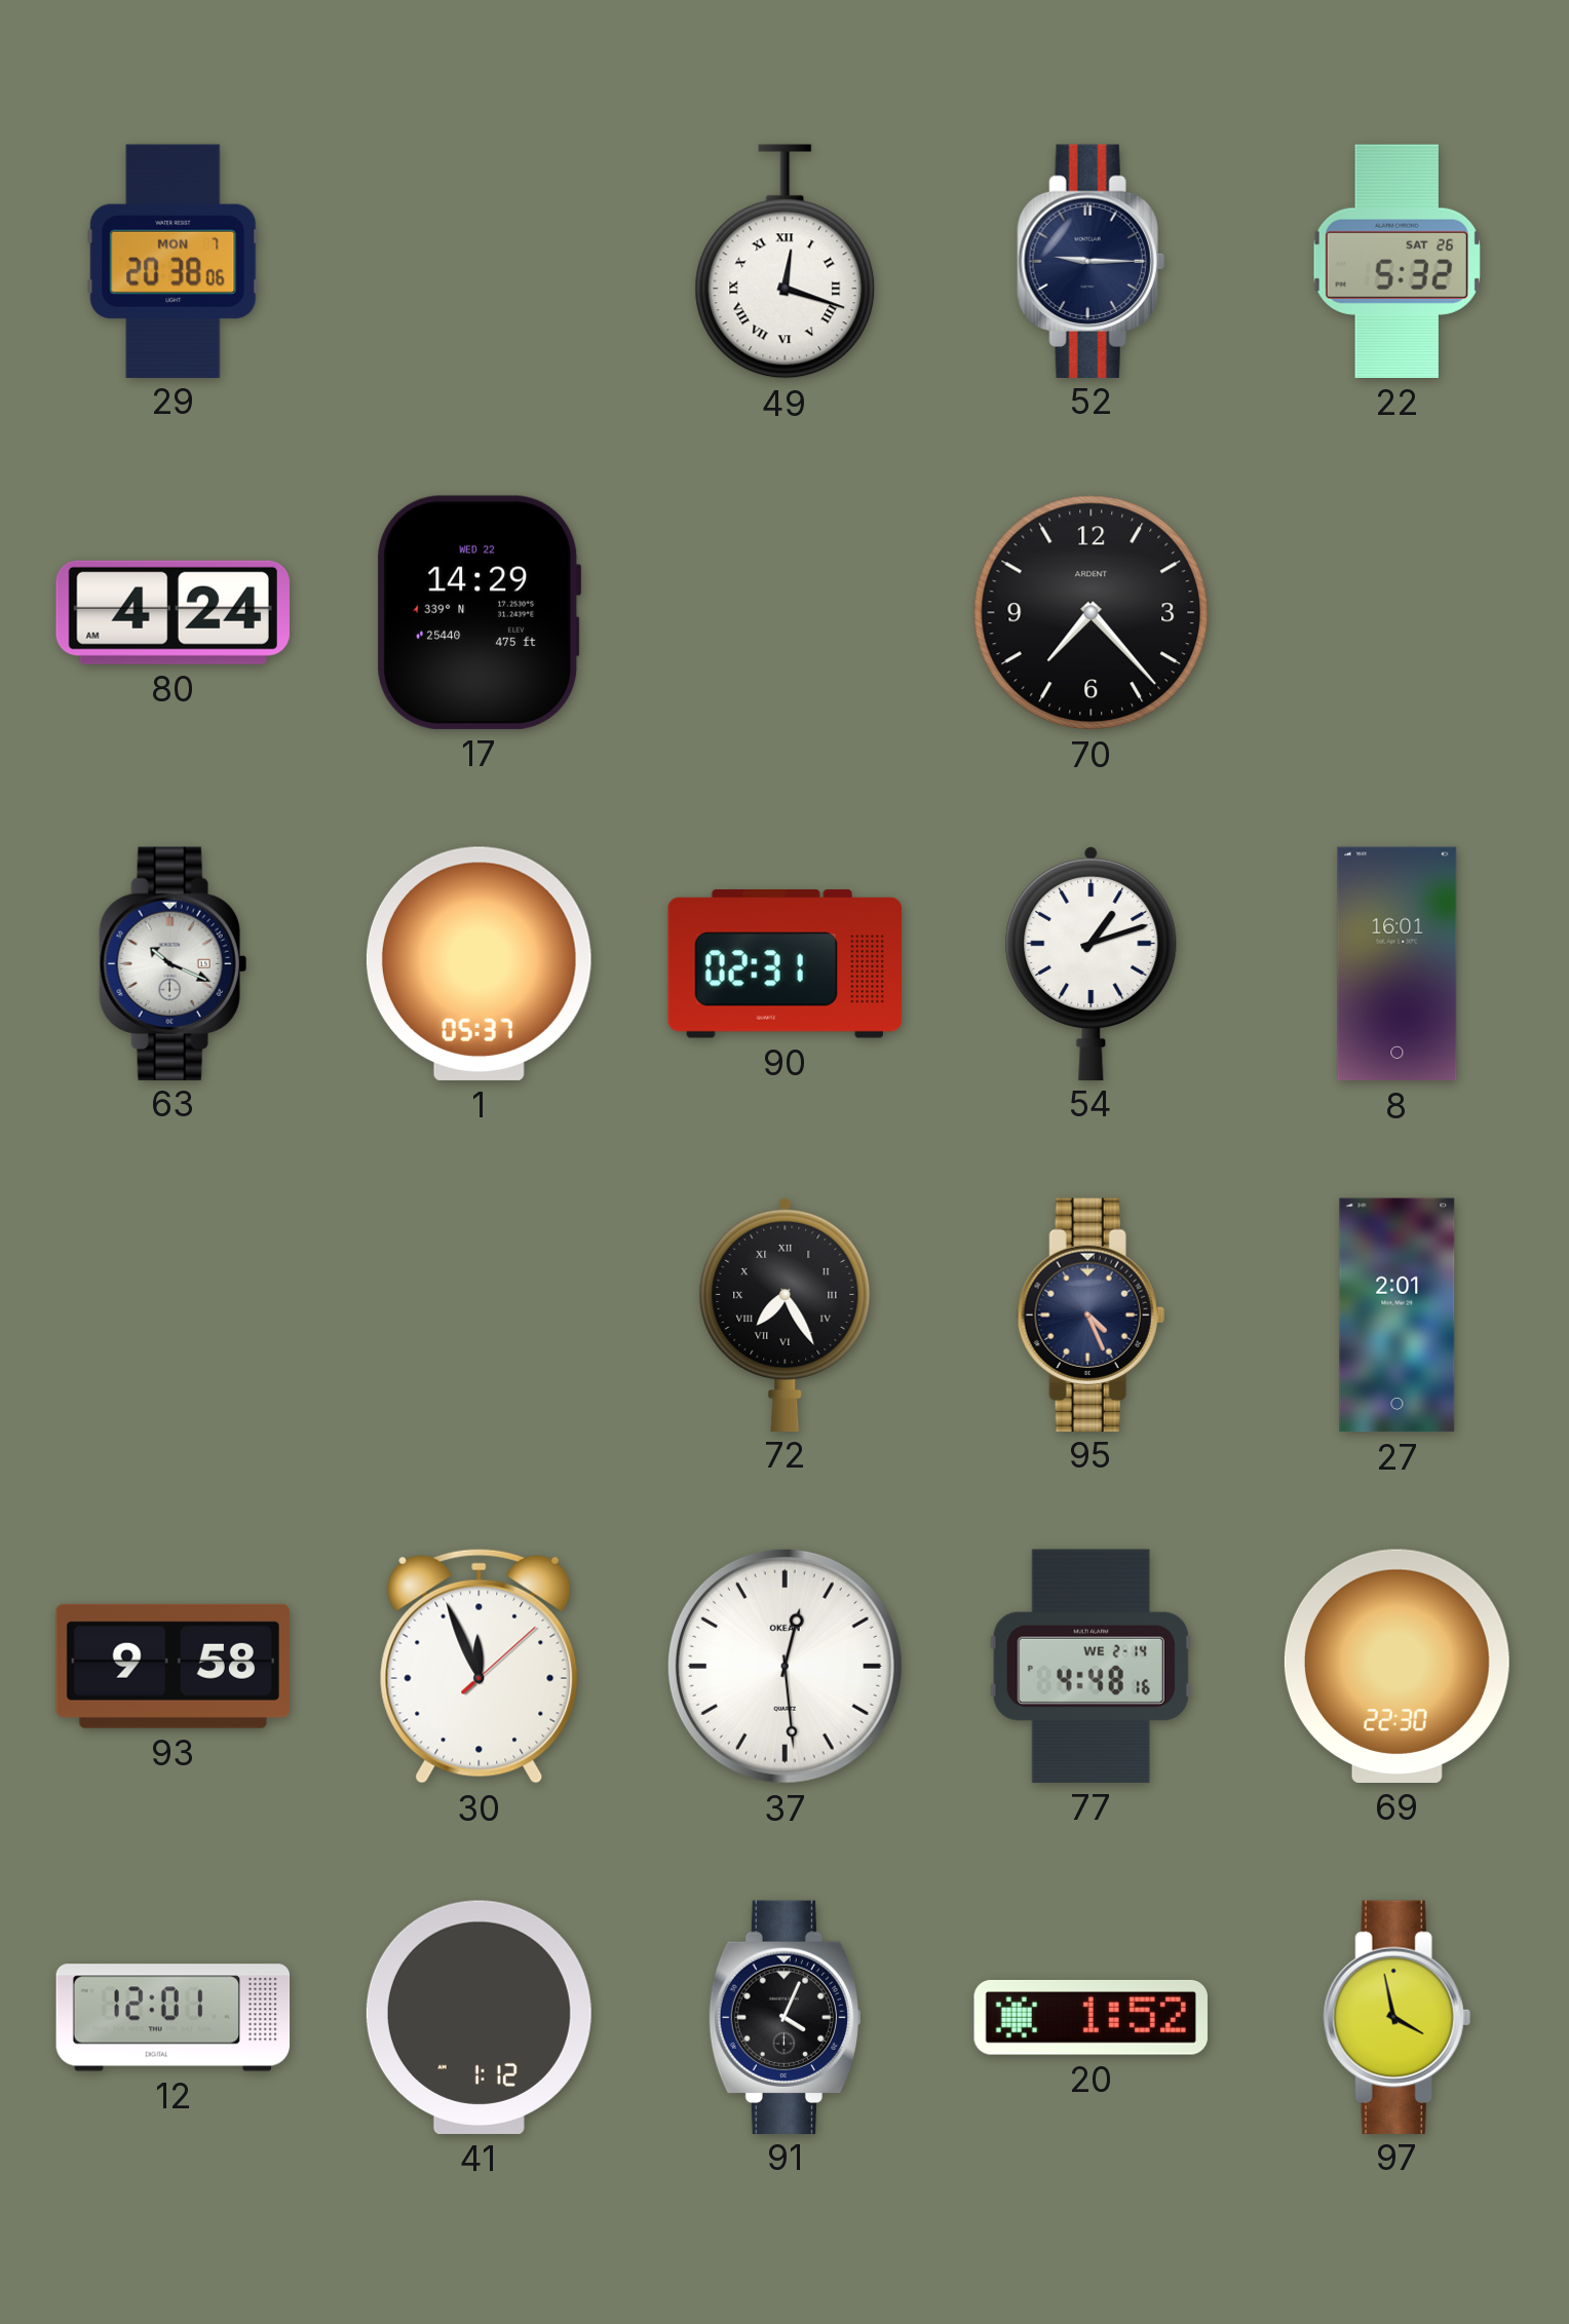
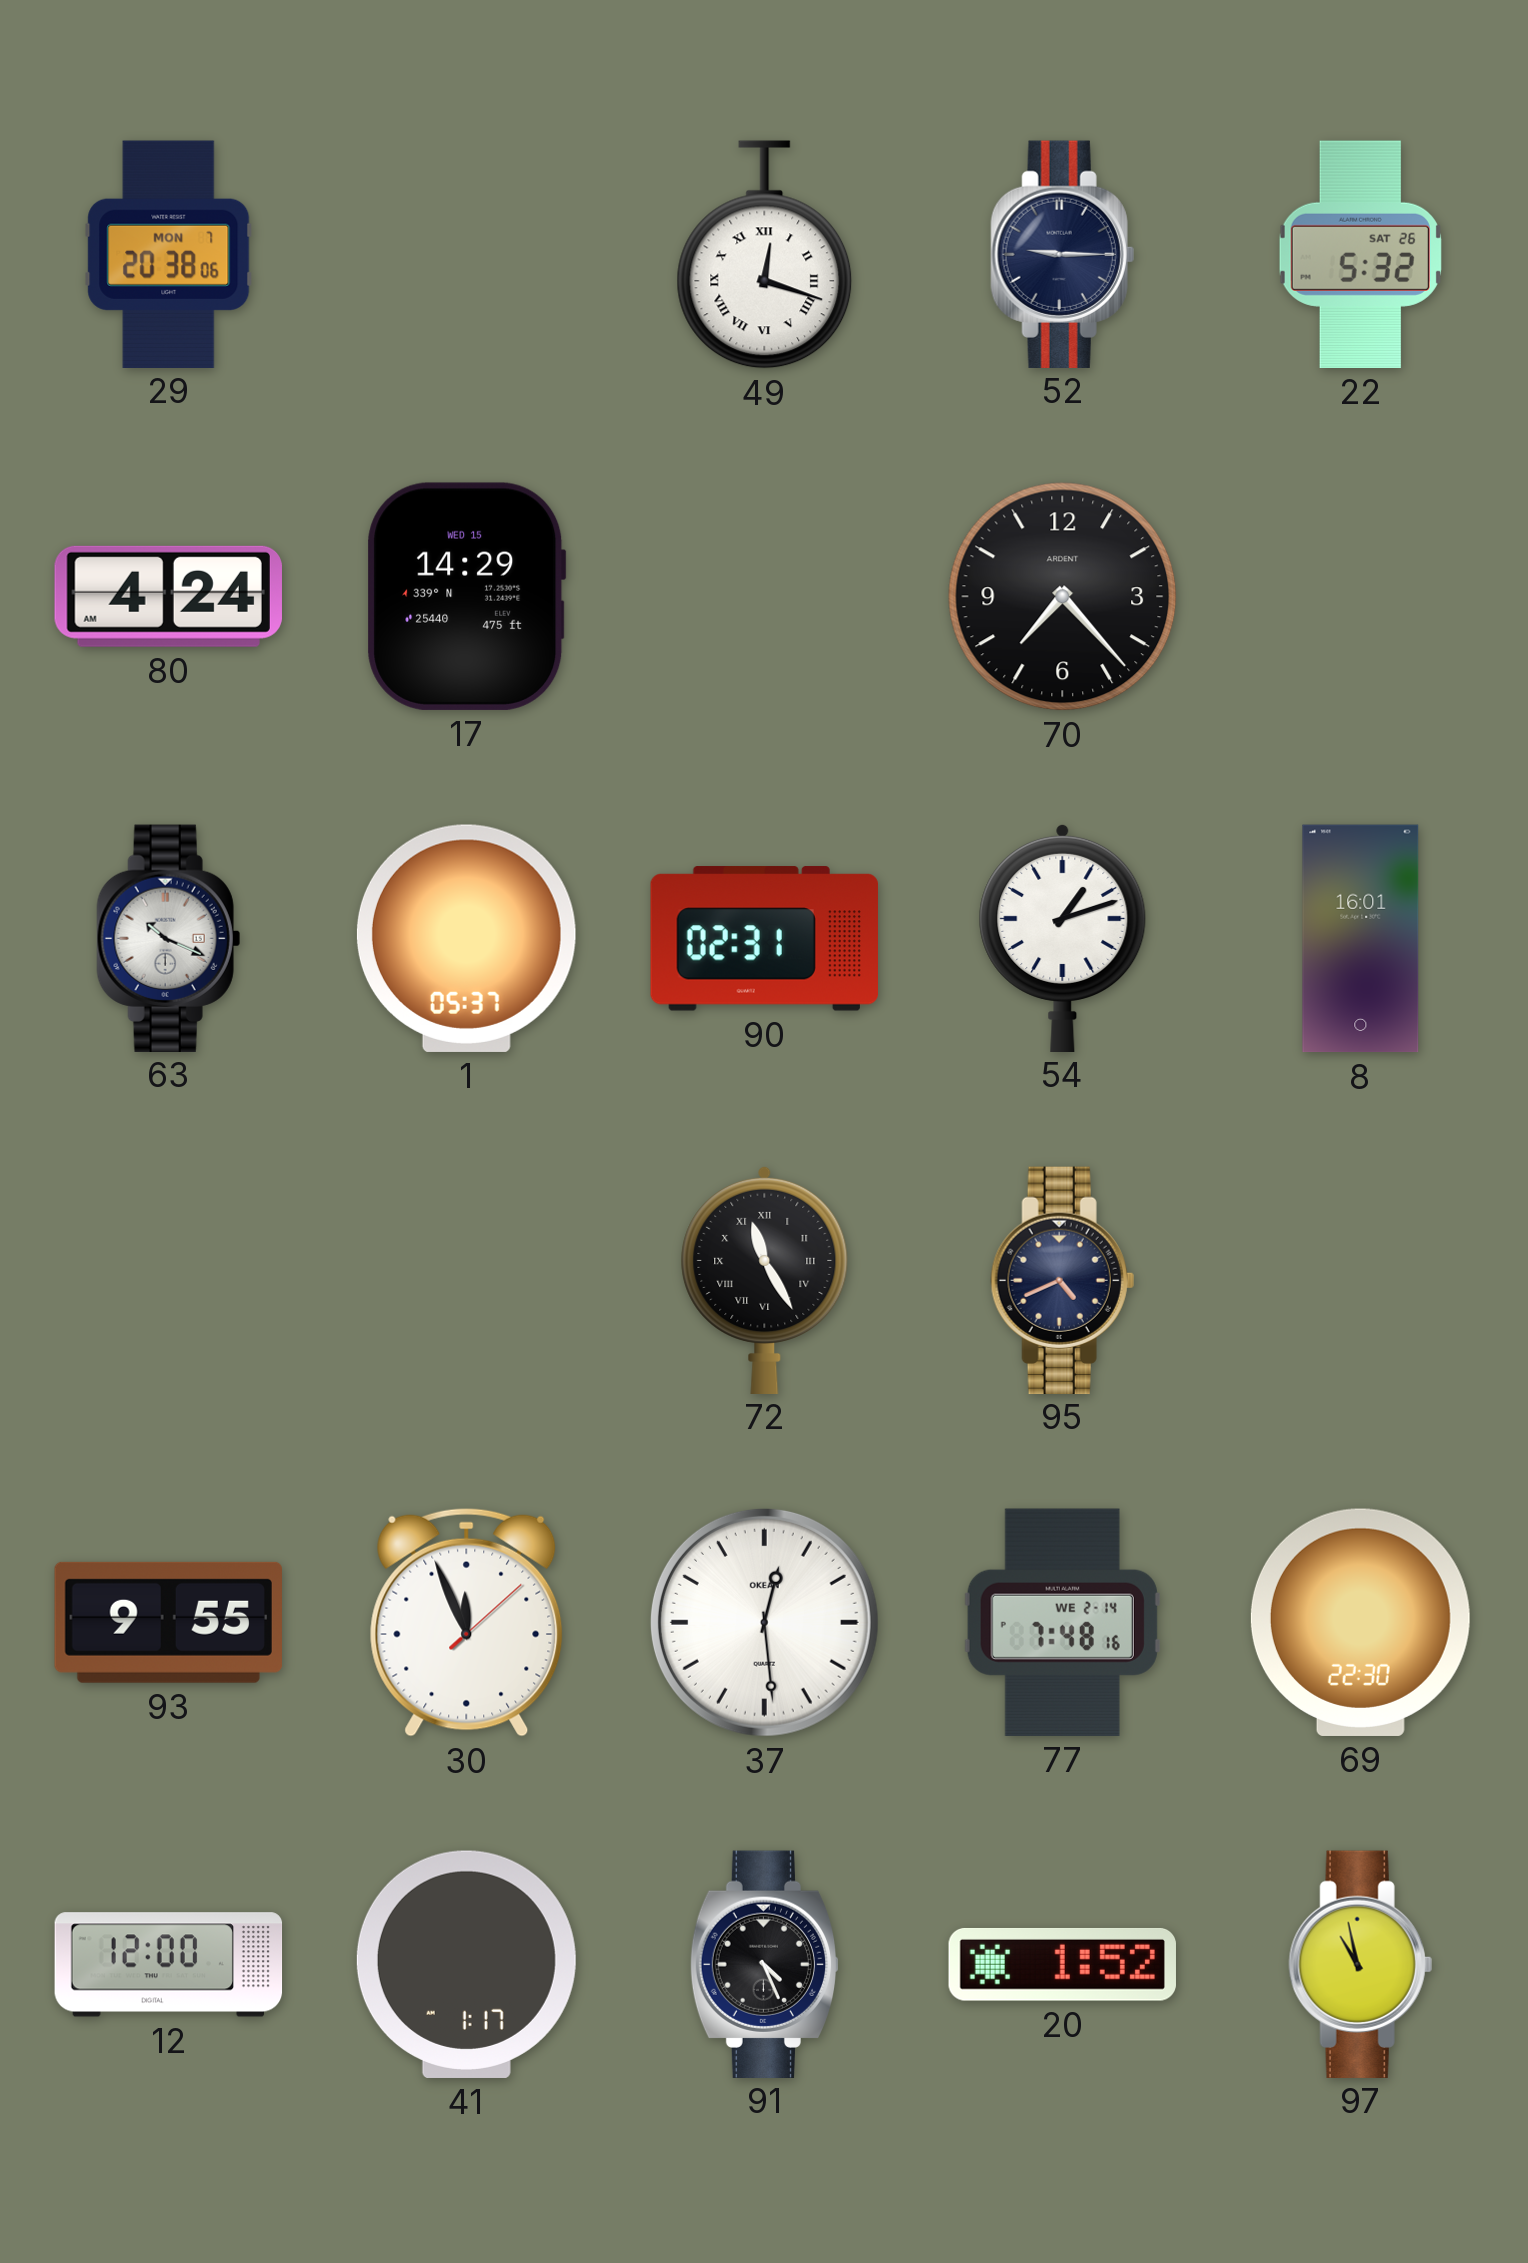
17 date: WED 22 -> WED 15 (467, 596)
72: 7:25 -> 11:25 (765, 1279)
95: 4:26 -> 4:41 (1062, 1280)
27: 2:01 -> none (1398, 1316)
93: 9:58 -> 9:55 (168, 1622)
77: 4:48 -> 7:48 (1062, 1622)
12: 12:01 -> 12:00 (169, 1965)
41: 1:12 -> 1:17 (466, 1964)
91: 4:04 -> 4:26 (764, 1964)
97: 3:58 -> 10:58 (1360, 1964)
